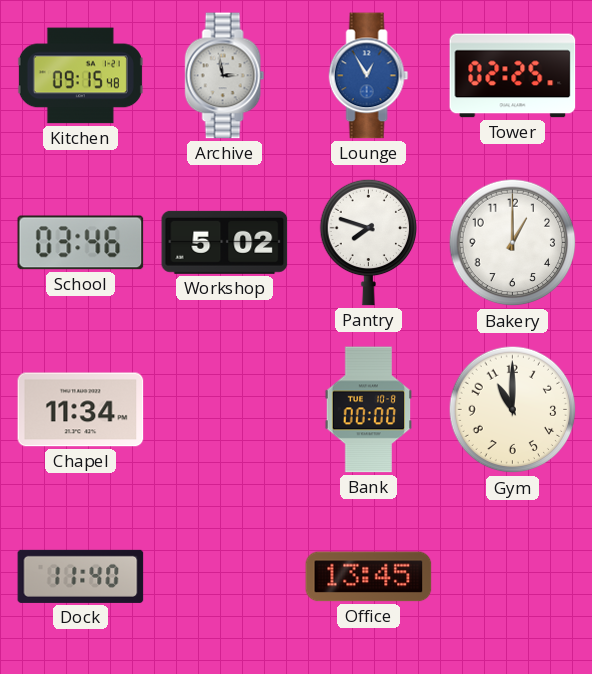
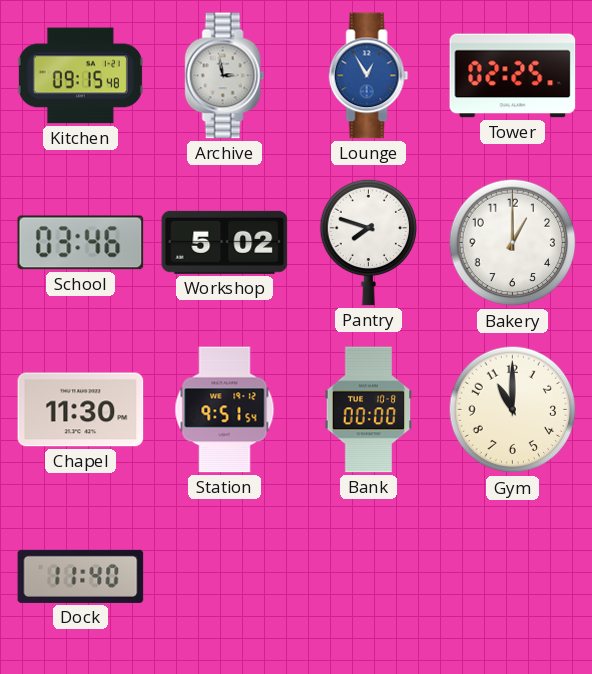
Chapel: 11:34 -> 11:30 (81, 410)
Station: none -> 9:51 (225, 410)
Office: 13:45 -> none (369, 577)
